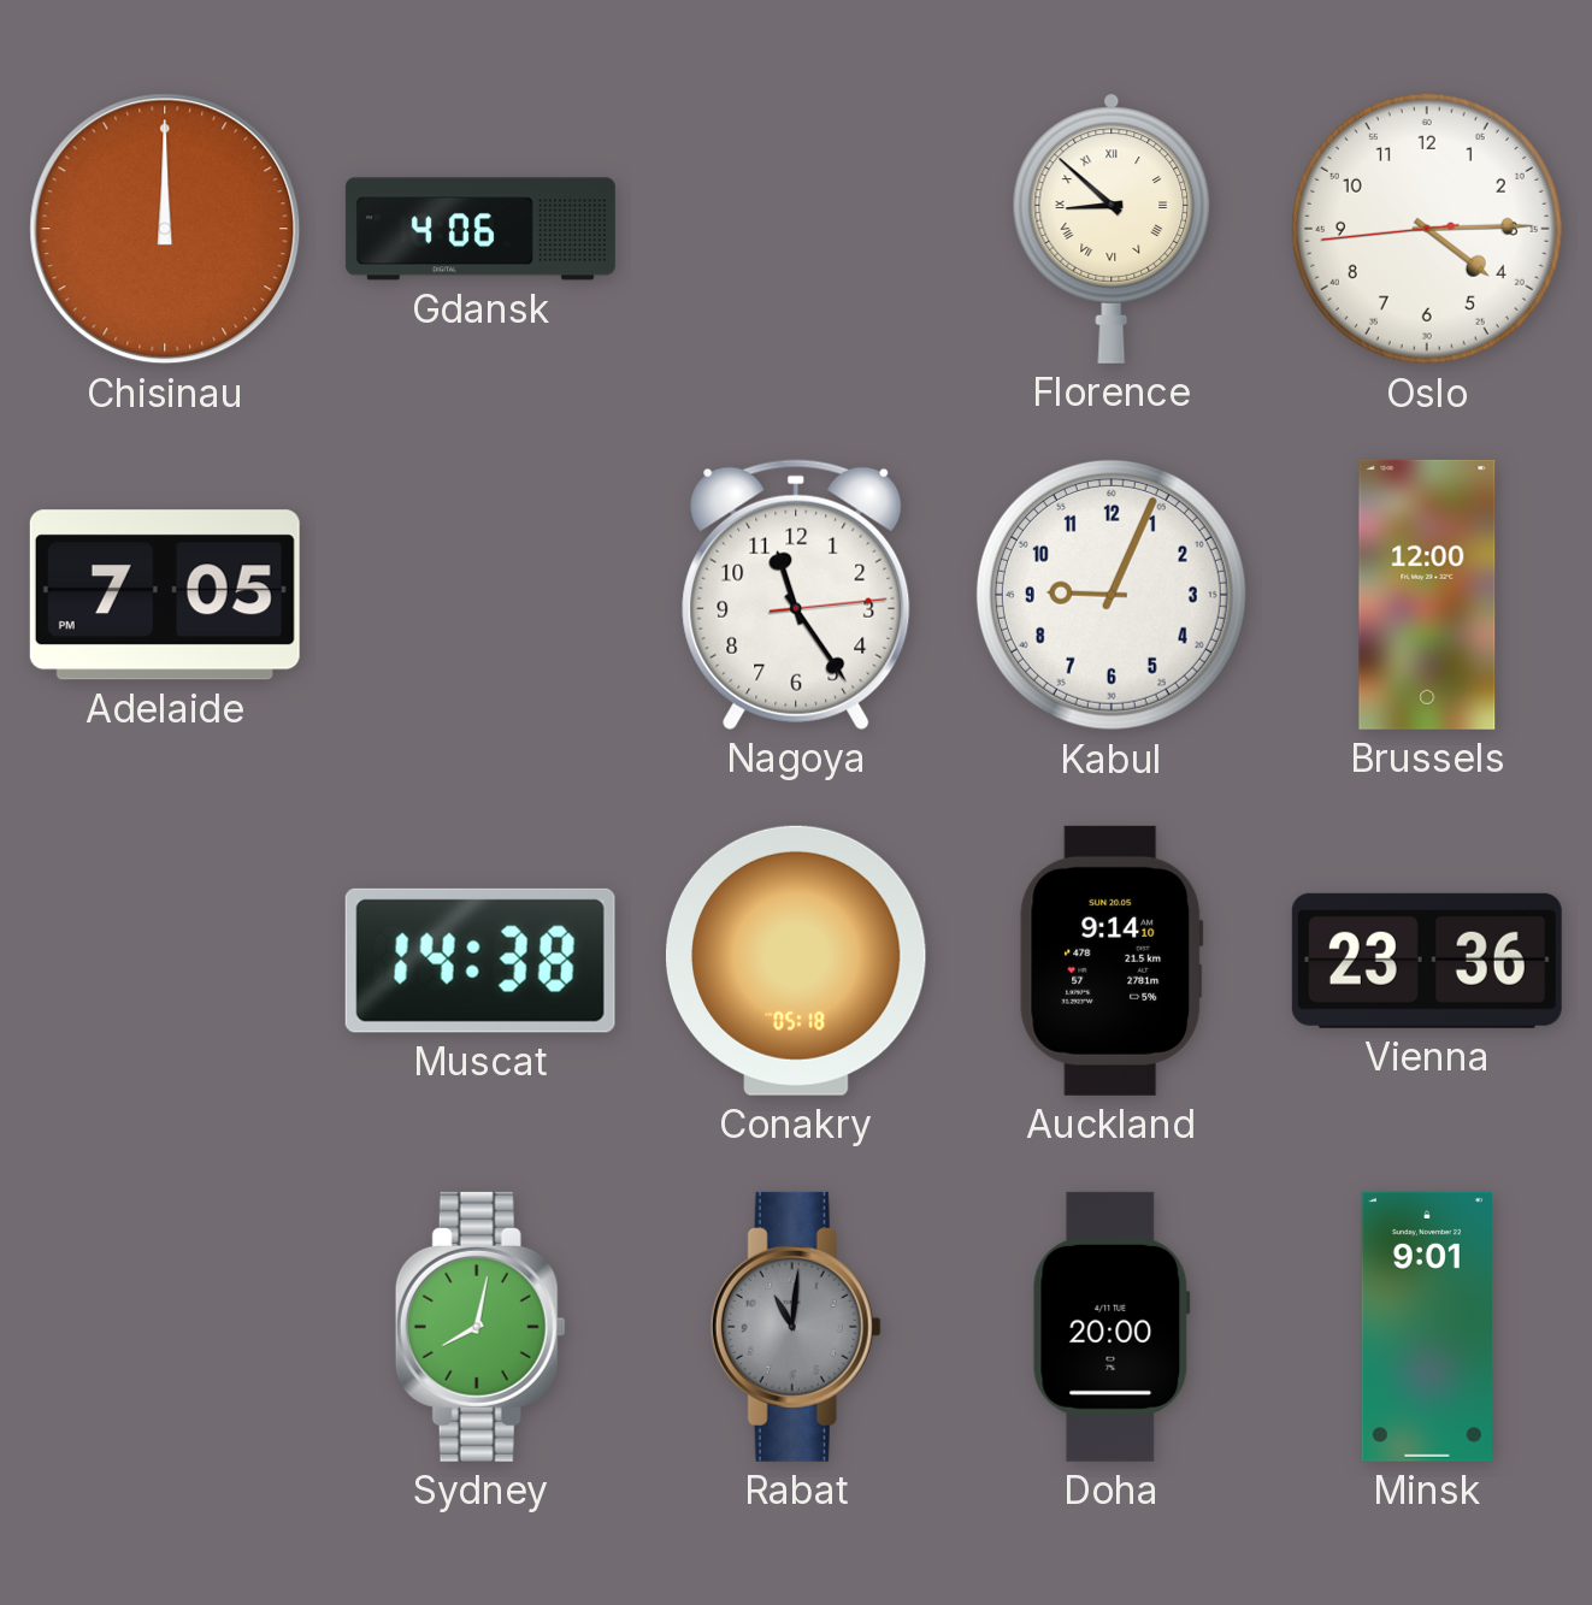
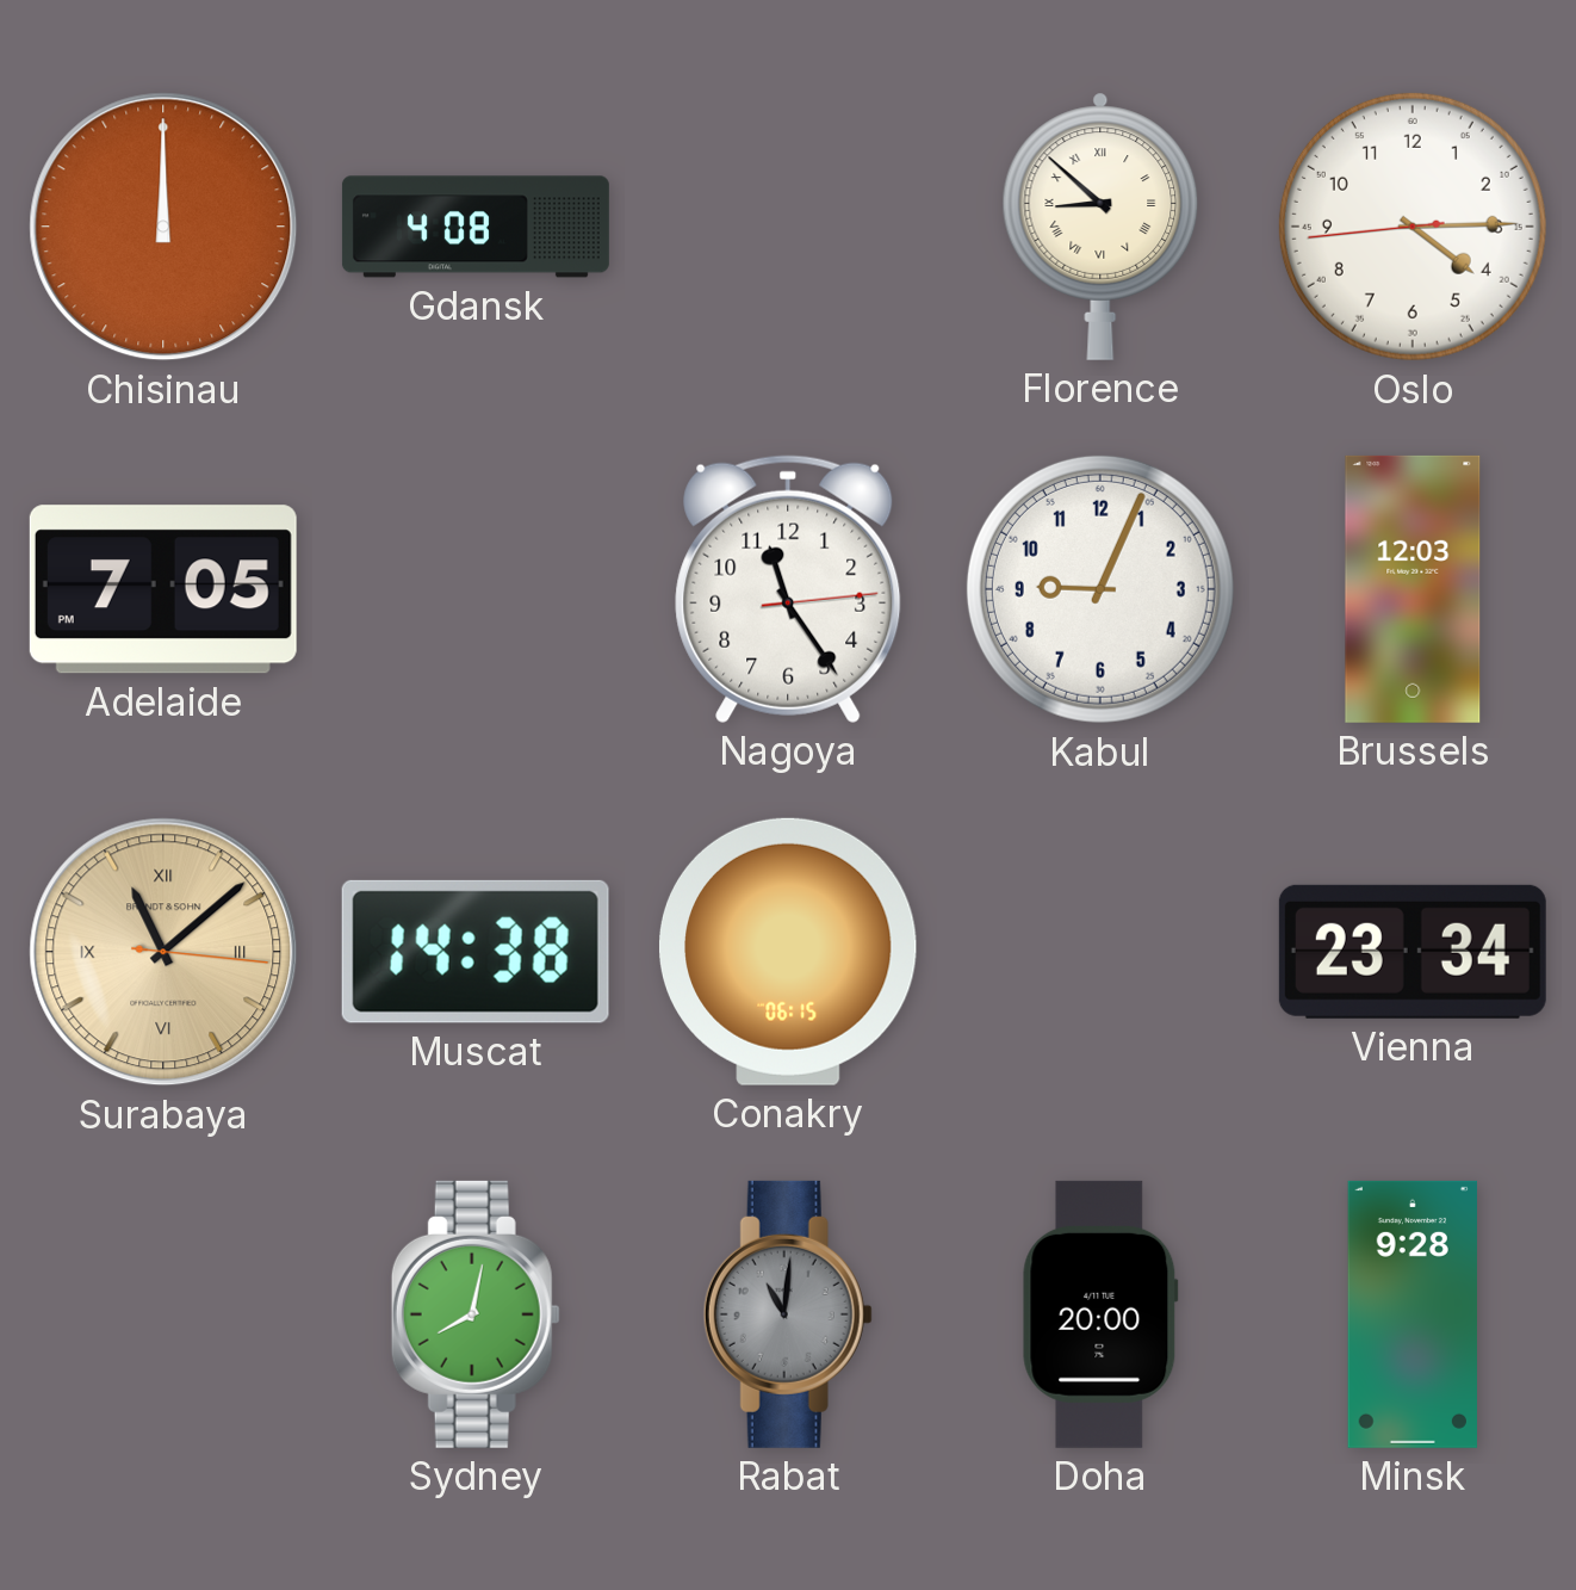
Gdansk: 4:06 -> 4:08 (476, 227)
Brussels: 12:00 -> 12:03 (1413, 589)
Surabaya: none -> 11:08 (163, 952)
Conakry: 05:18 -> 06:15 (788, 952)
Auckland: 9:14 -> none (1112, 961)
Vienna: 23:36 -> 23:34 (1413, 952)
Minsk: 9:01 -> 9:28 (1413, 1314)
